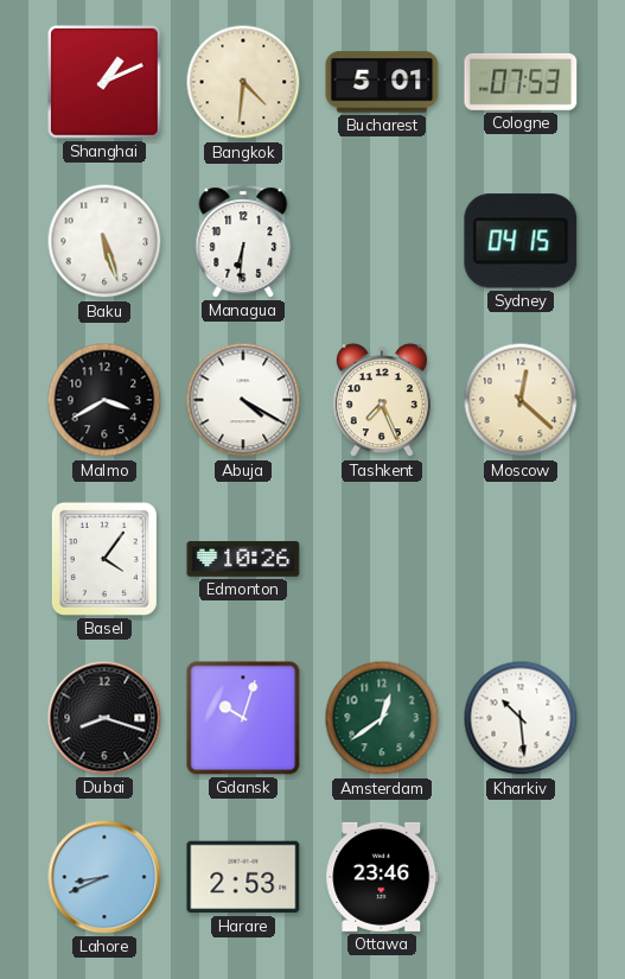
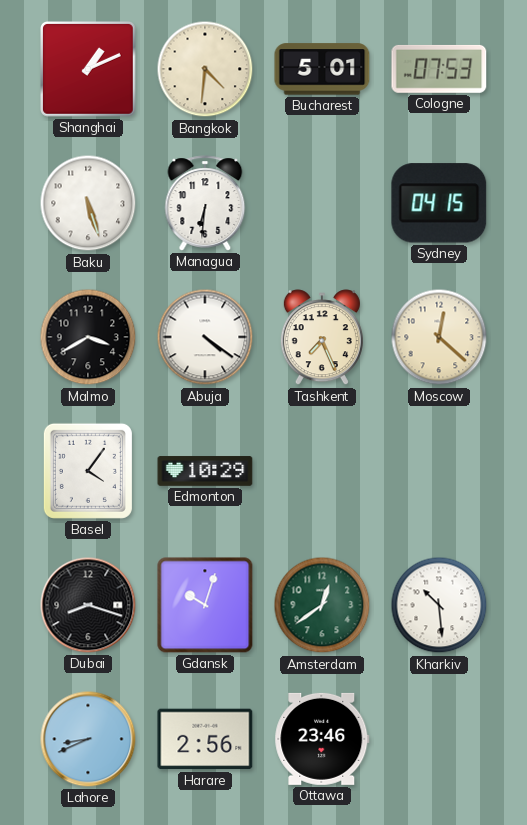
Abuja: 4:20 -> 4:21 (205, 337)
Edmonton: 10:26 -> 10:29 (205, 471)
Harare: 2:53 -> 2:56 (205, 739)
